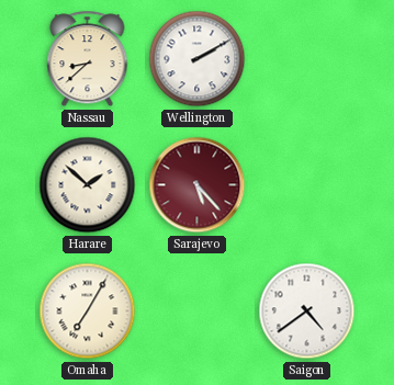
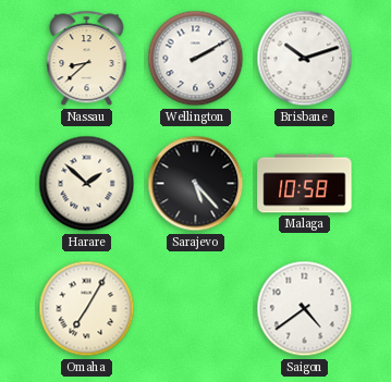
Brisbane: none -> 10:12 (305, 59)
Sarajevo dial: burgundy -> black (196, 184)
Malaga: none -> 10:58 (305, 184)
